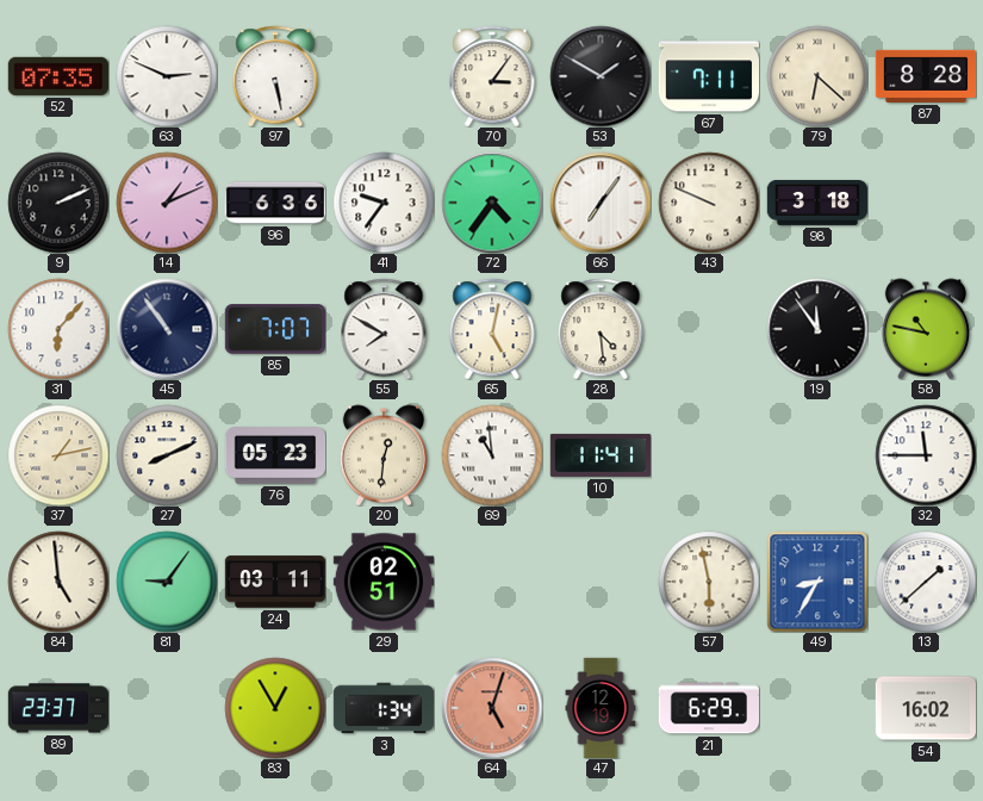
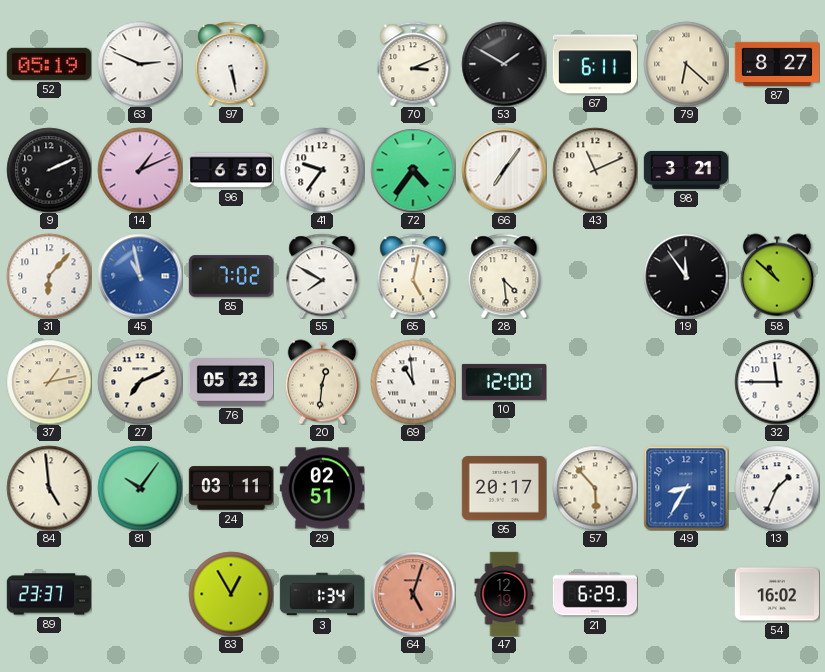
52: 07:35 -> 05:19 (49, 64)
70: 3:06 -> 3:11 (413, 64)
67: 7:11 -> 6:11 (594, 64)
87: 8:28 -> 8:27 (777, 64)
96: 6:36 -> 6:50 (231, 170)
43: 9:49 -> 11:11 (595, 170)
98: 3:18 -> 3:21 (685, 170)
45: 10:54 -> 10:58 (140, 276)
45 dial: navy -> blue (140, 276)
85: 7:07 -> 7:02 (230, 276)
58: 10:47 -> 10:52 (777, 276)
27: 8:11 -> 7:11 (140, 382)
10: 11:41 -> 12:00 (503, 382)
81: 9:06 -> 10:06 (140, 488)
95: none -> 20:17 (503, 488)
57: 5:58 -> 5:53 (595, 488)
13: 1:38 -> 1:34 (777, 488)
